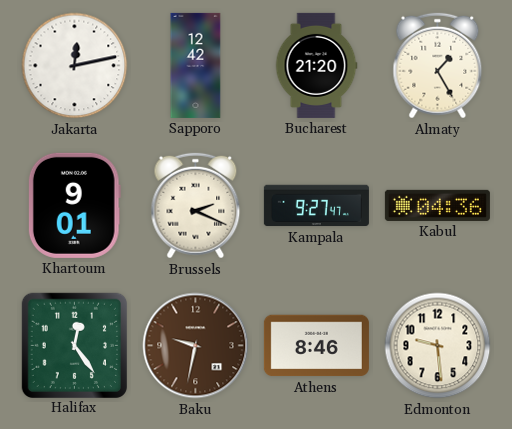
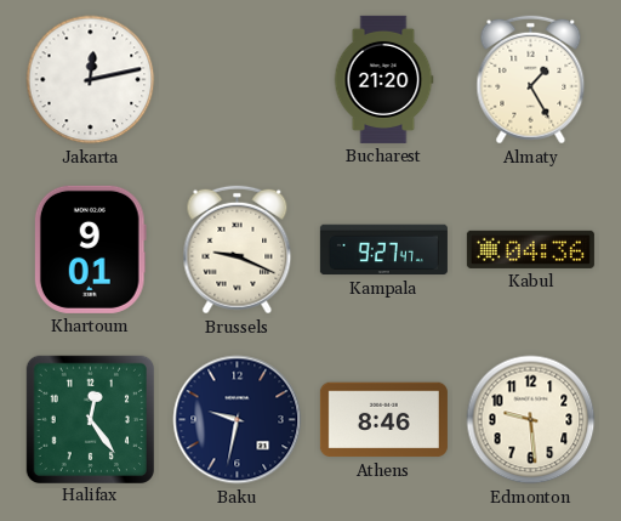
Sapporo: 12:42 -> none (196, 65)
Brussels: 2:19 -> 9:19 (238, 250)
Baku dial: brown -> navy (238, 420)
